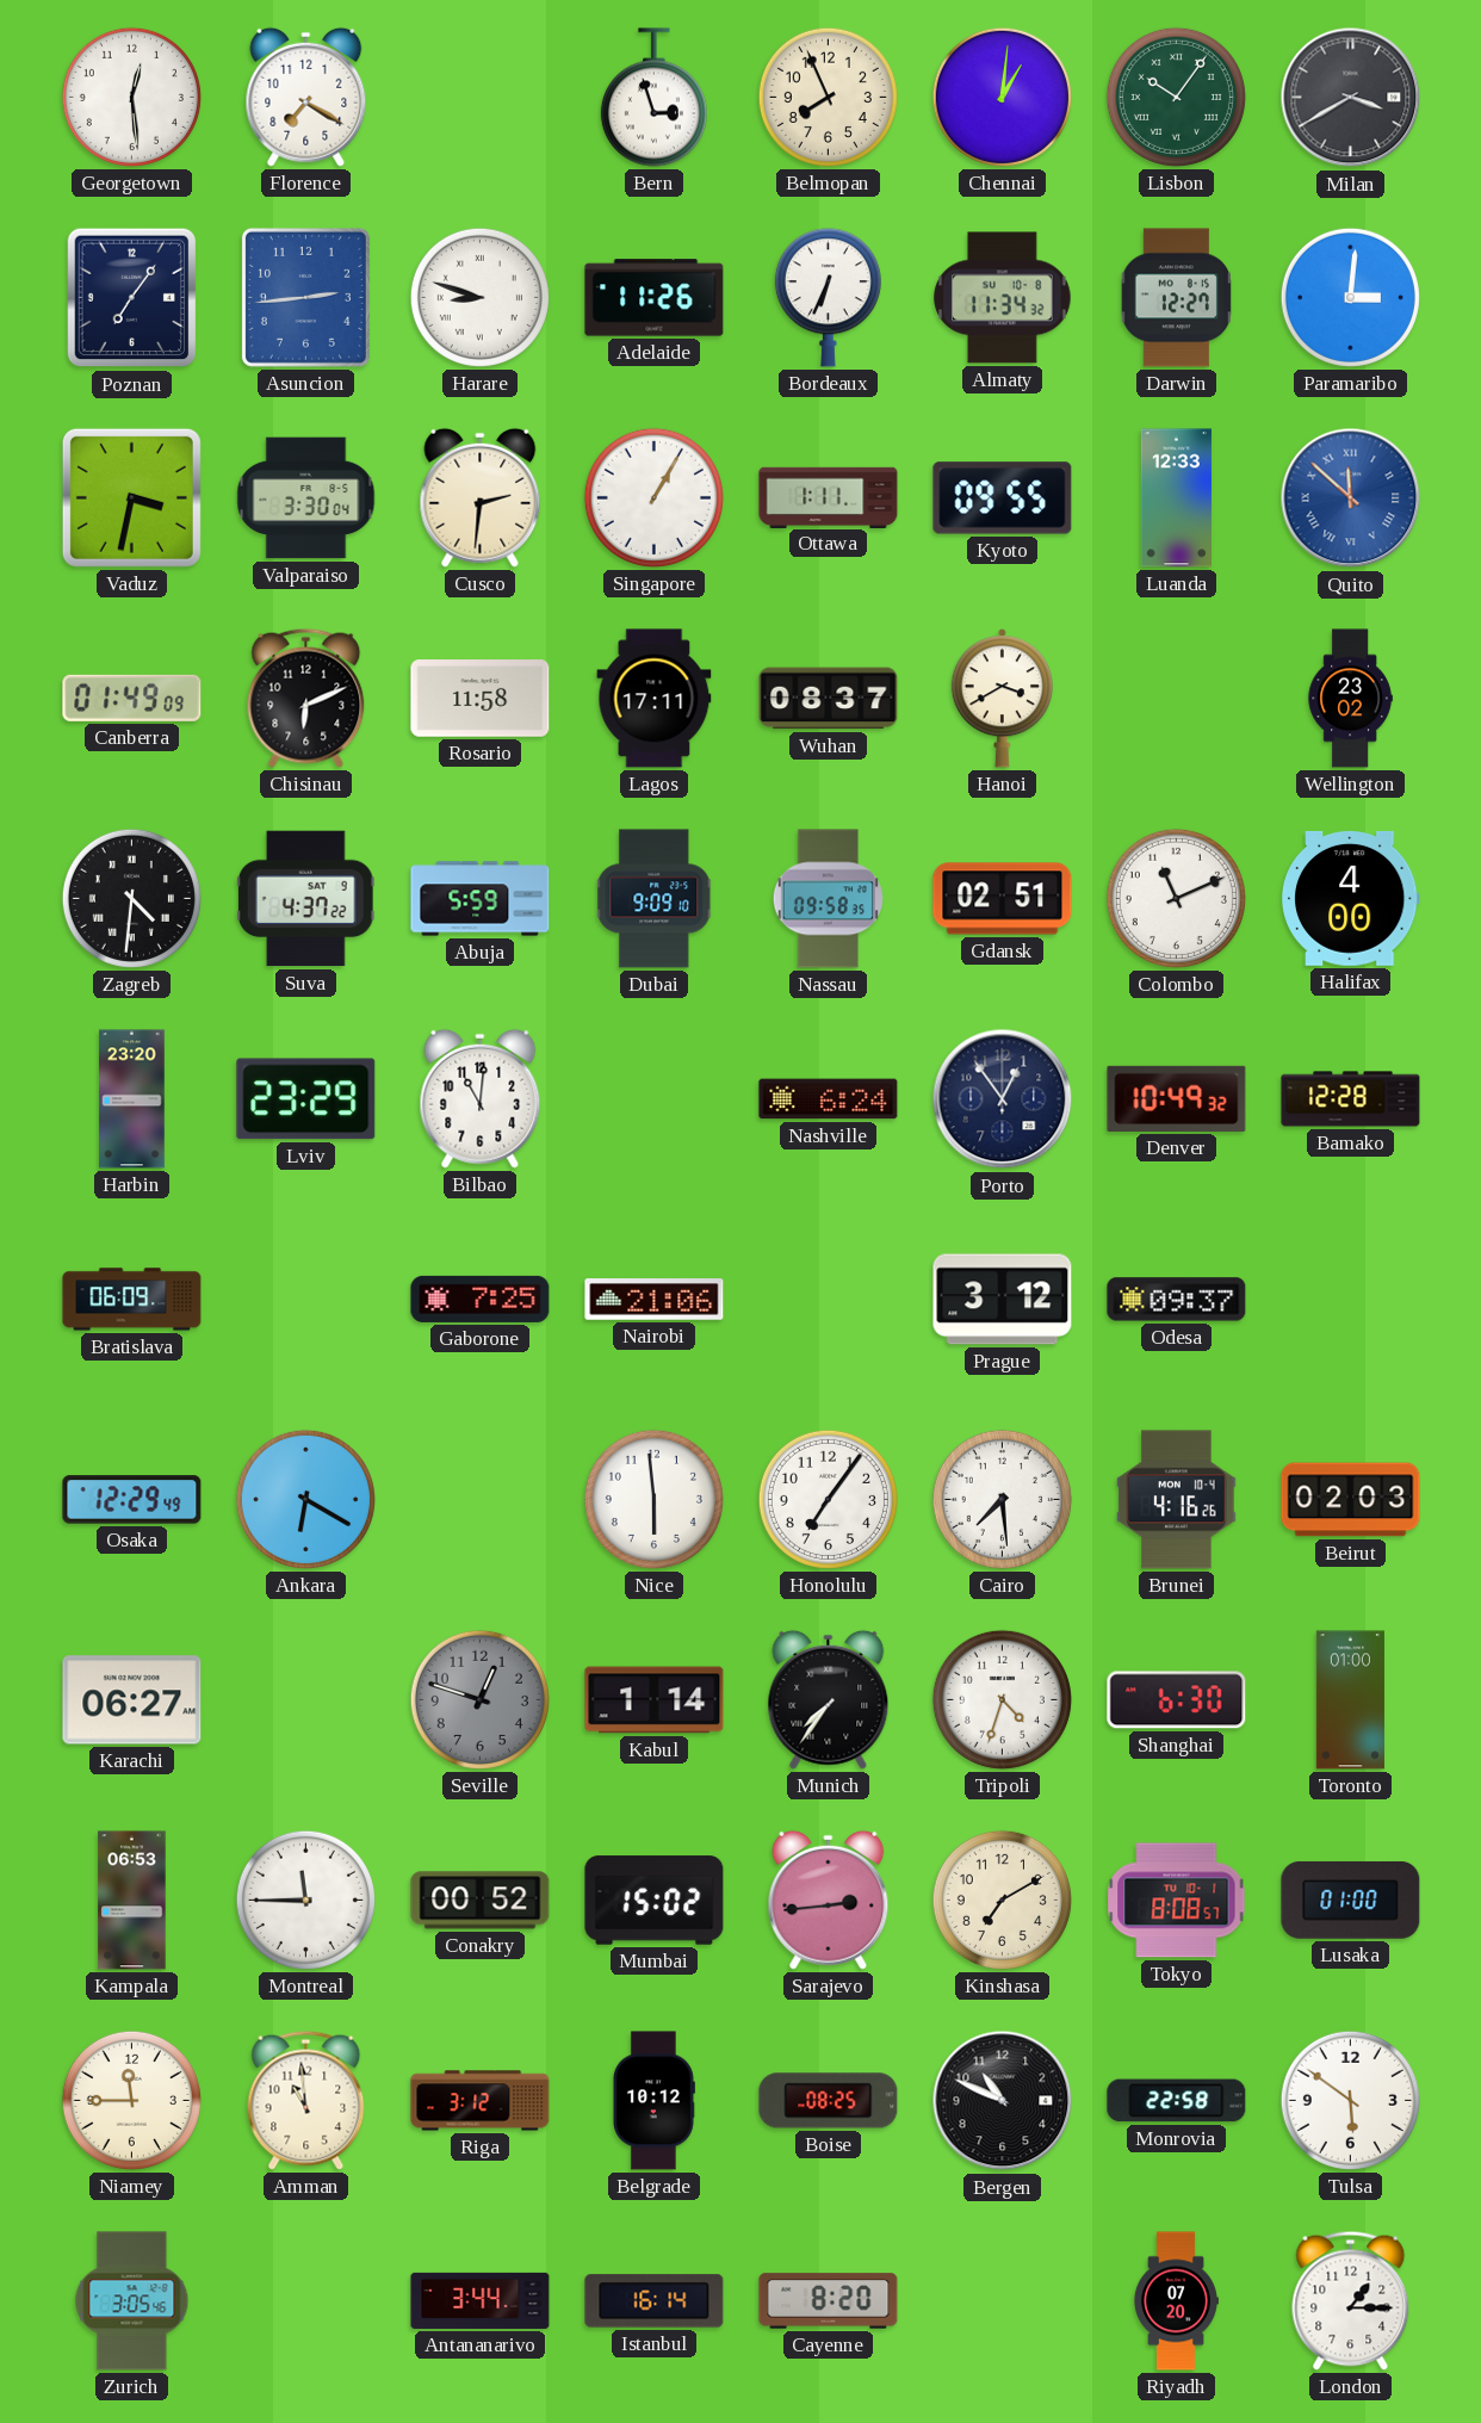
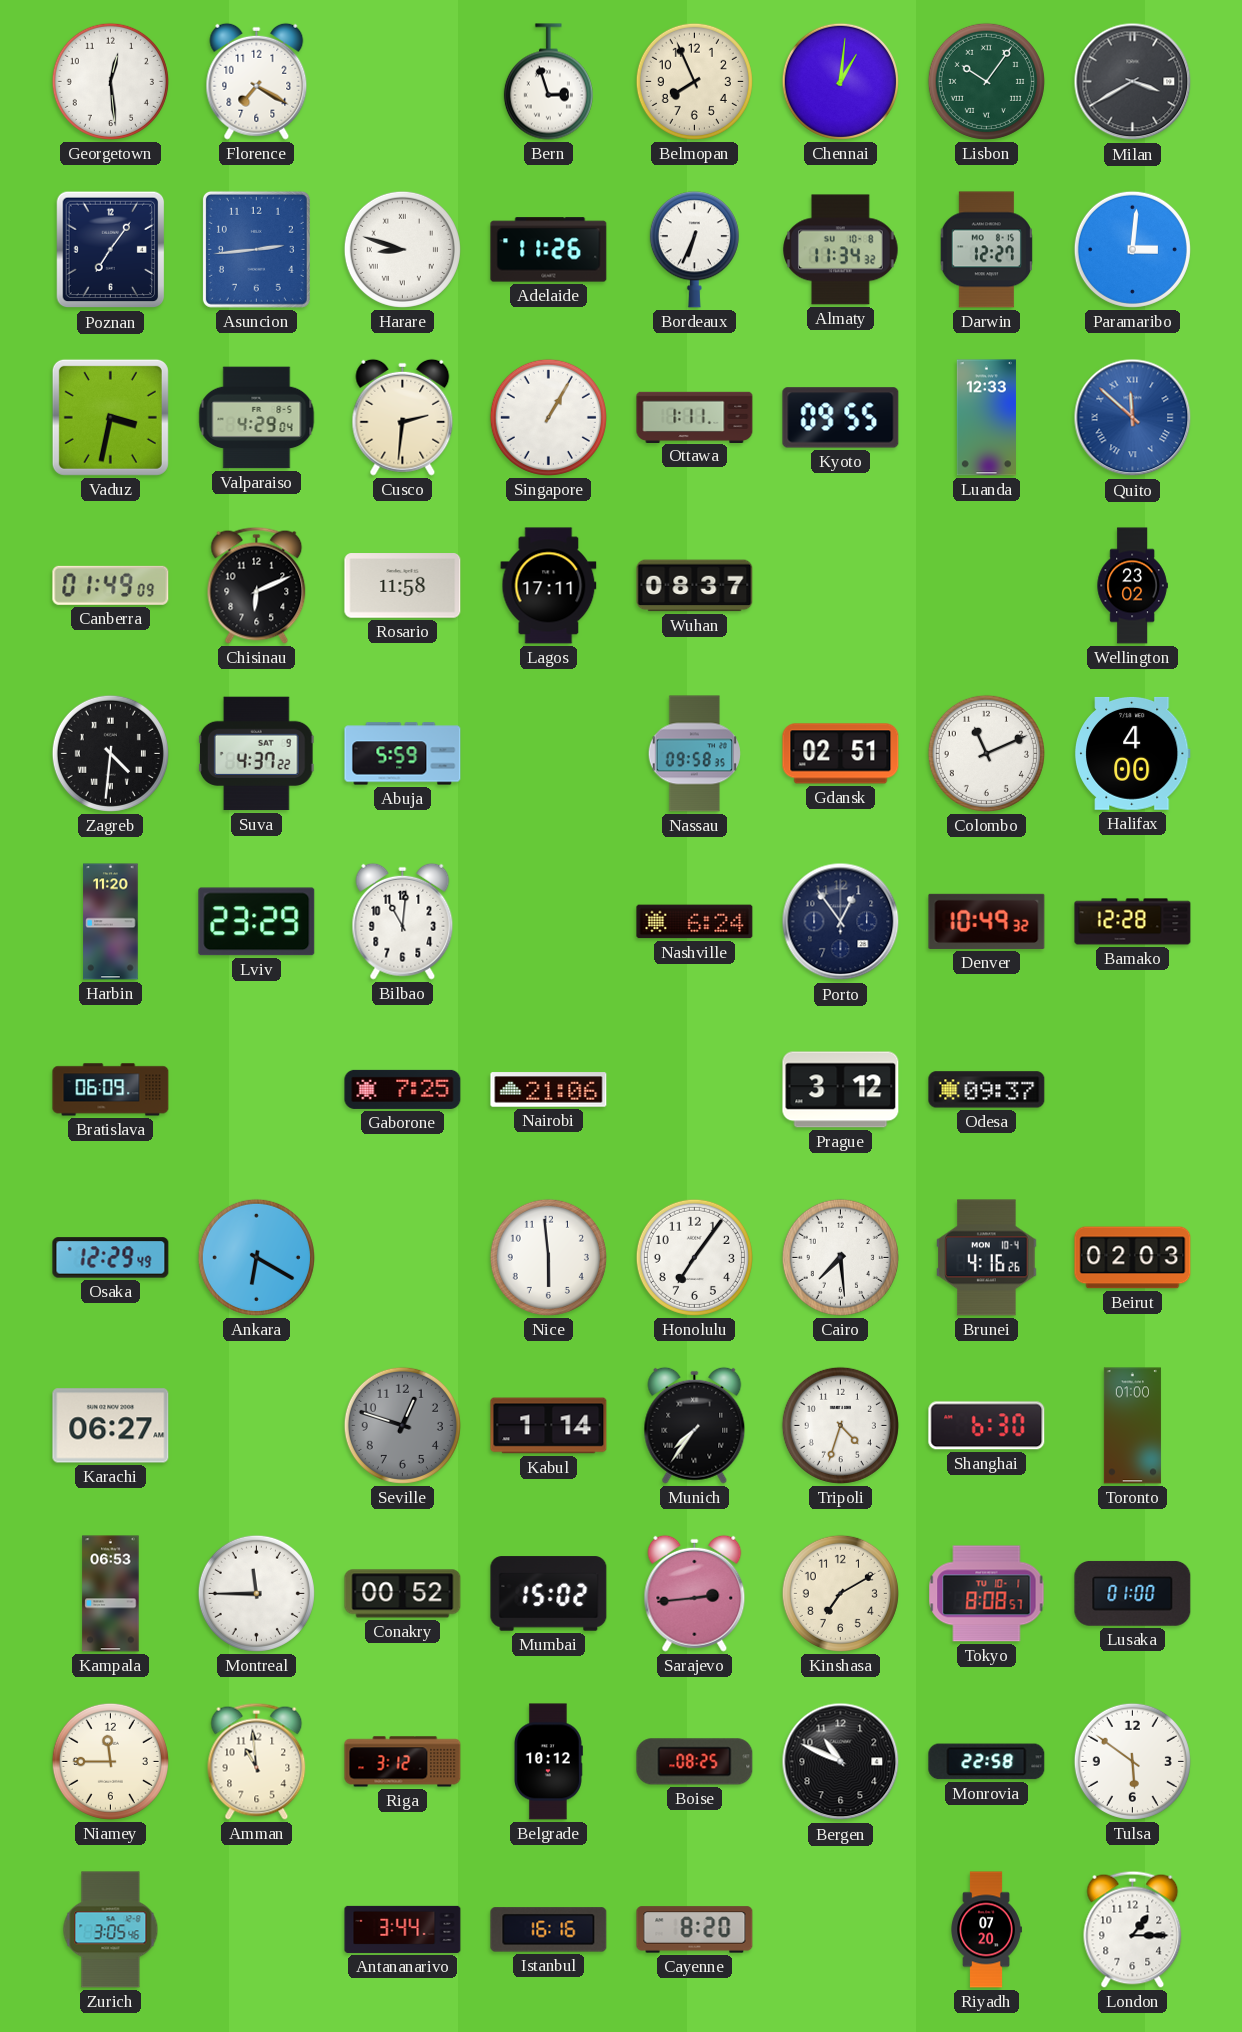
Valparaiso: 3:30 -> 4:29 (257, 418)
Hanoi: 3:40 -> none (1002, 699)
Dubai: 9:09 -> none (655, 899)
Harbin: 23:20 -> 11:20 (111, 922)
Istanbul: 16:14 -> 16:16 (549, 1930)
